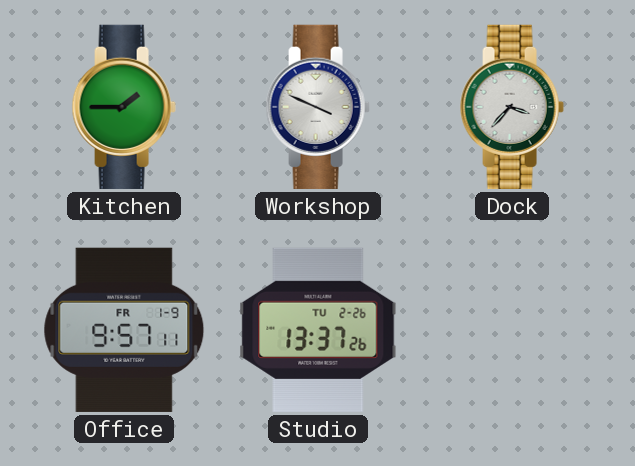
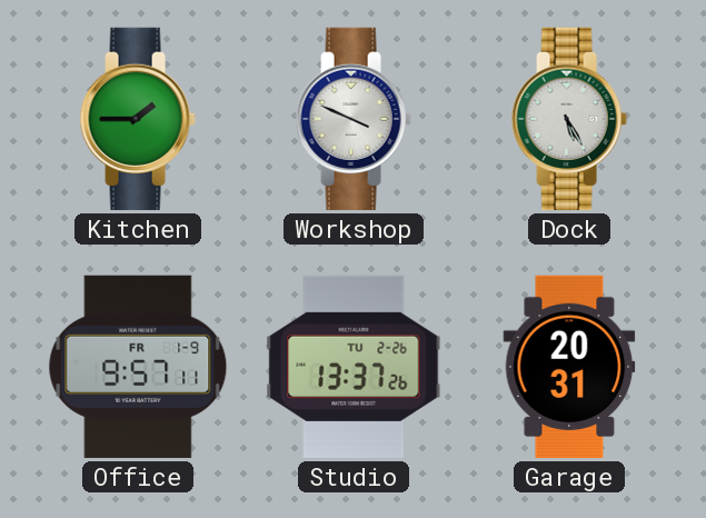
Dock: 3:37 -> 5:25 (569, 119)
Garage: none -> 20:31 (569, 367)
